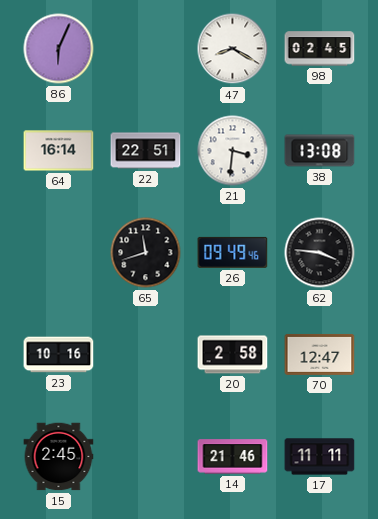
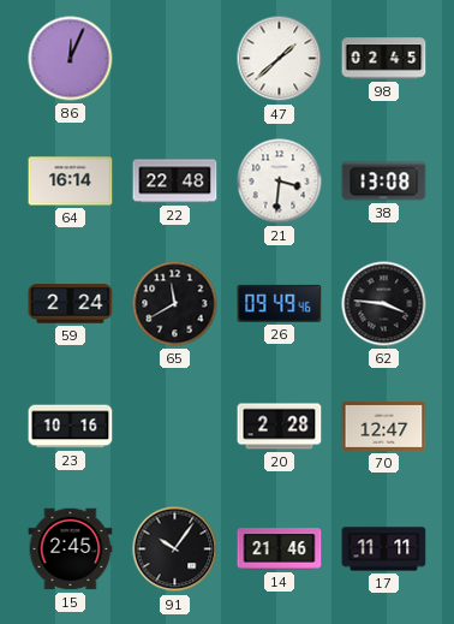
86: 6:04 -> 12:04 (71, 59)
47: 8:20 -> 1:38 (280, 59)
22: 22:51 -> 22:48 (175, 182)
59: none -> 2:24 (71, 304)
65: 11:42 -> 11:40 (175, 304)
20: 2:58 -> 2:28 (280, 427)
91: none -> 10:06 (175, 549)
